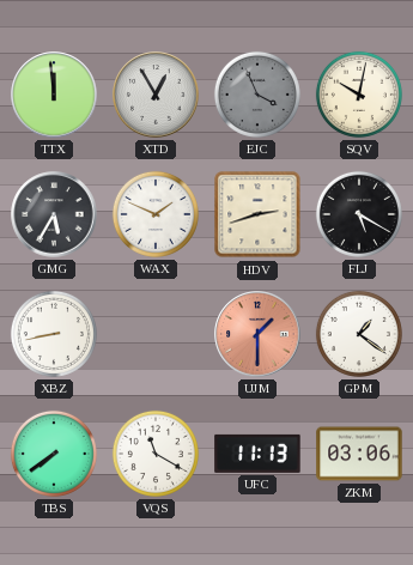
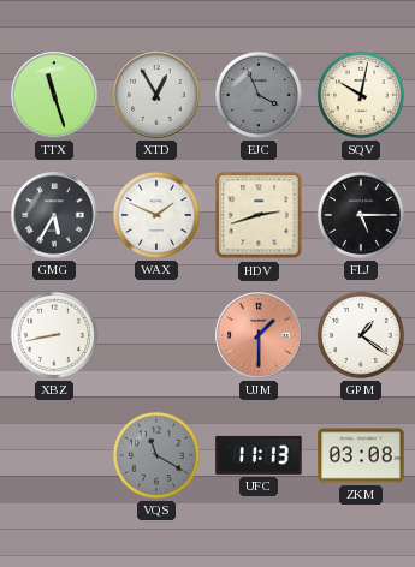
TTX: 11:59 -> 11:27 (54, 95)
FLJ: 5:20 -> 5:15 (361, 215)
TBS: 7:39 -> none (54, 454)
VQS dial: white -> grey (156, 455)
ZKM: 03:06 -> 03:08 (361, 455)
